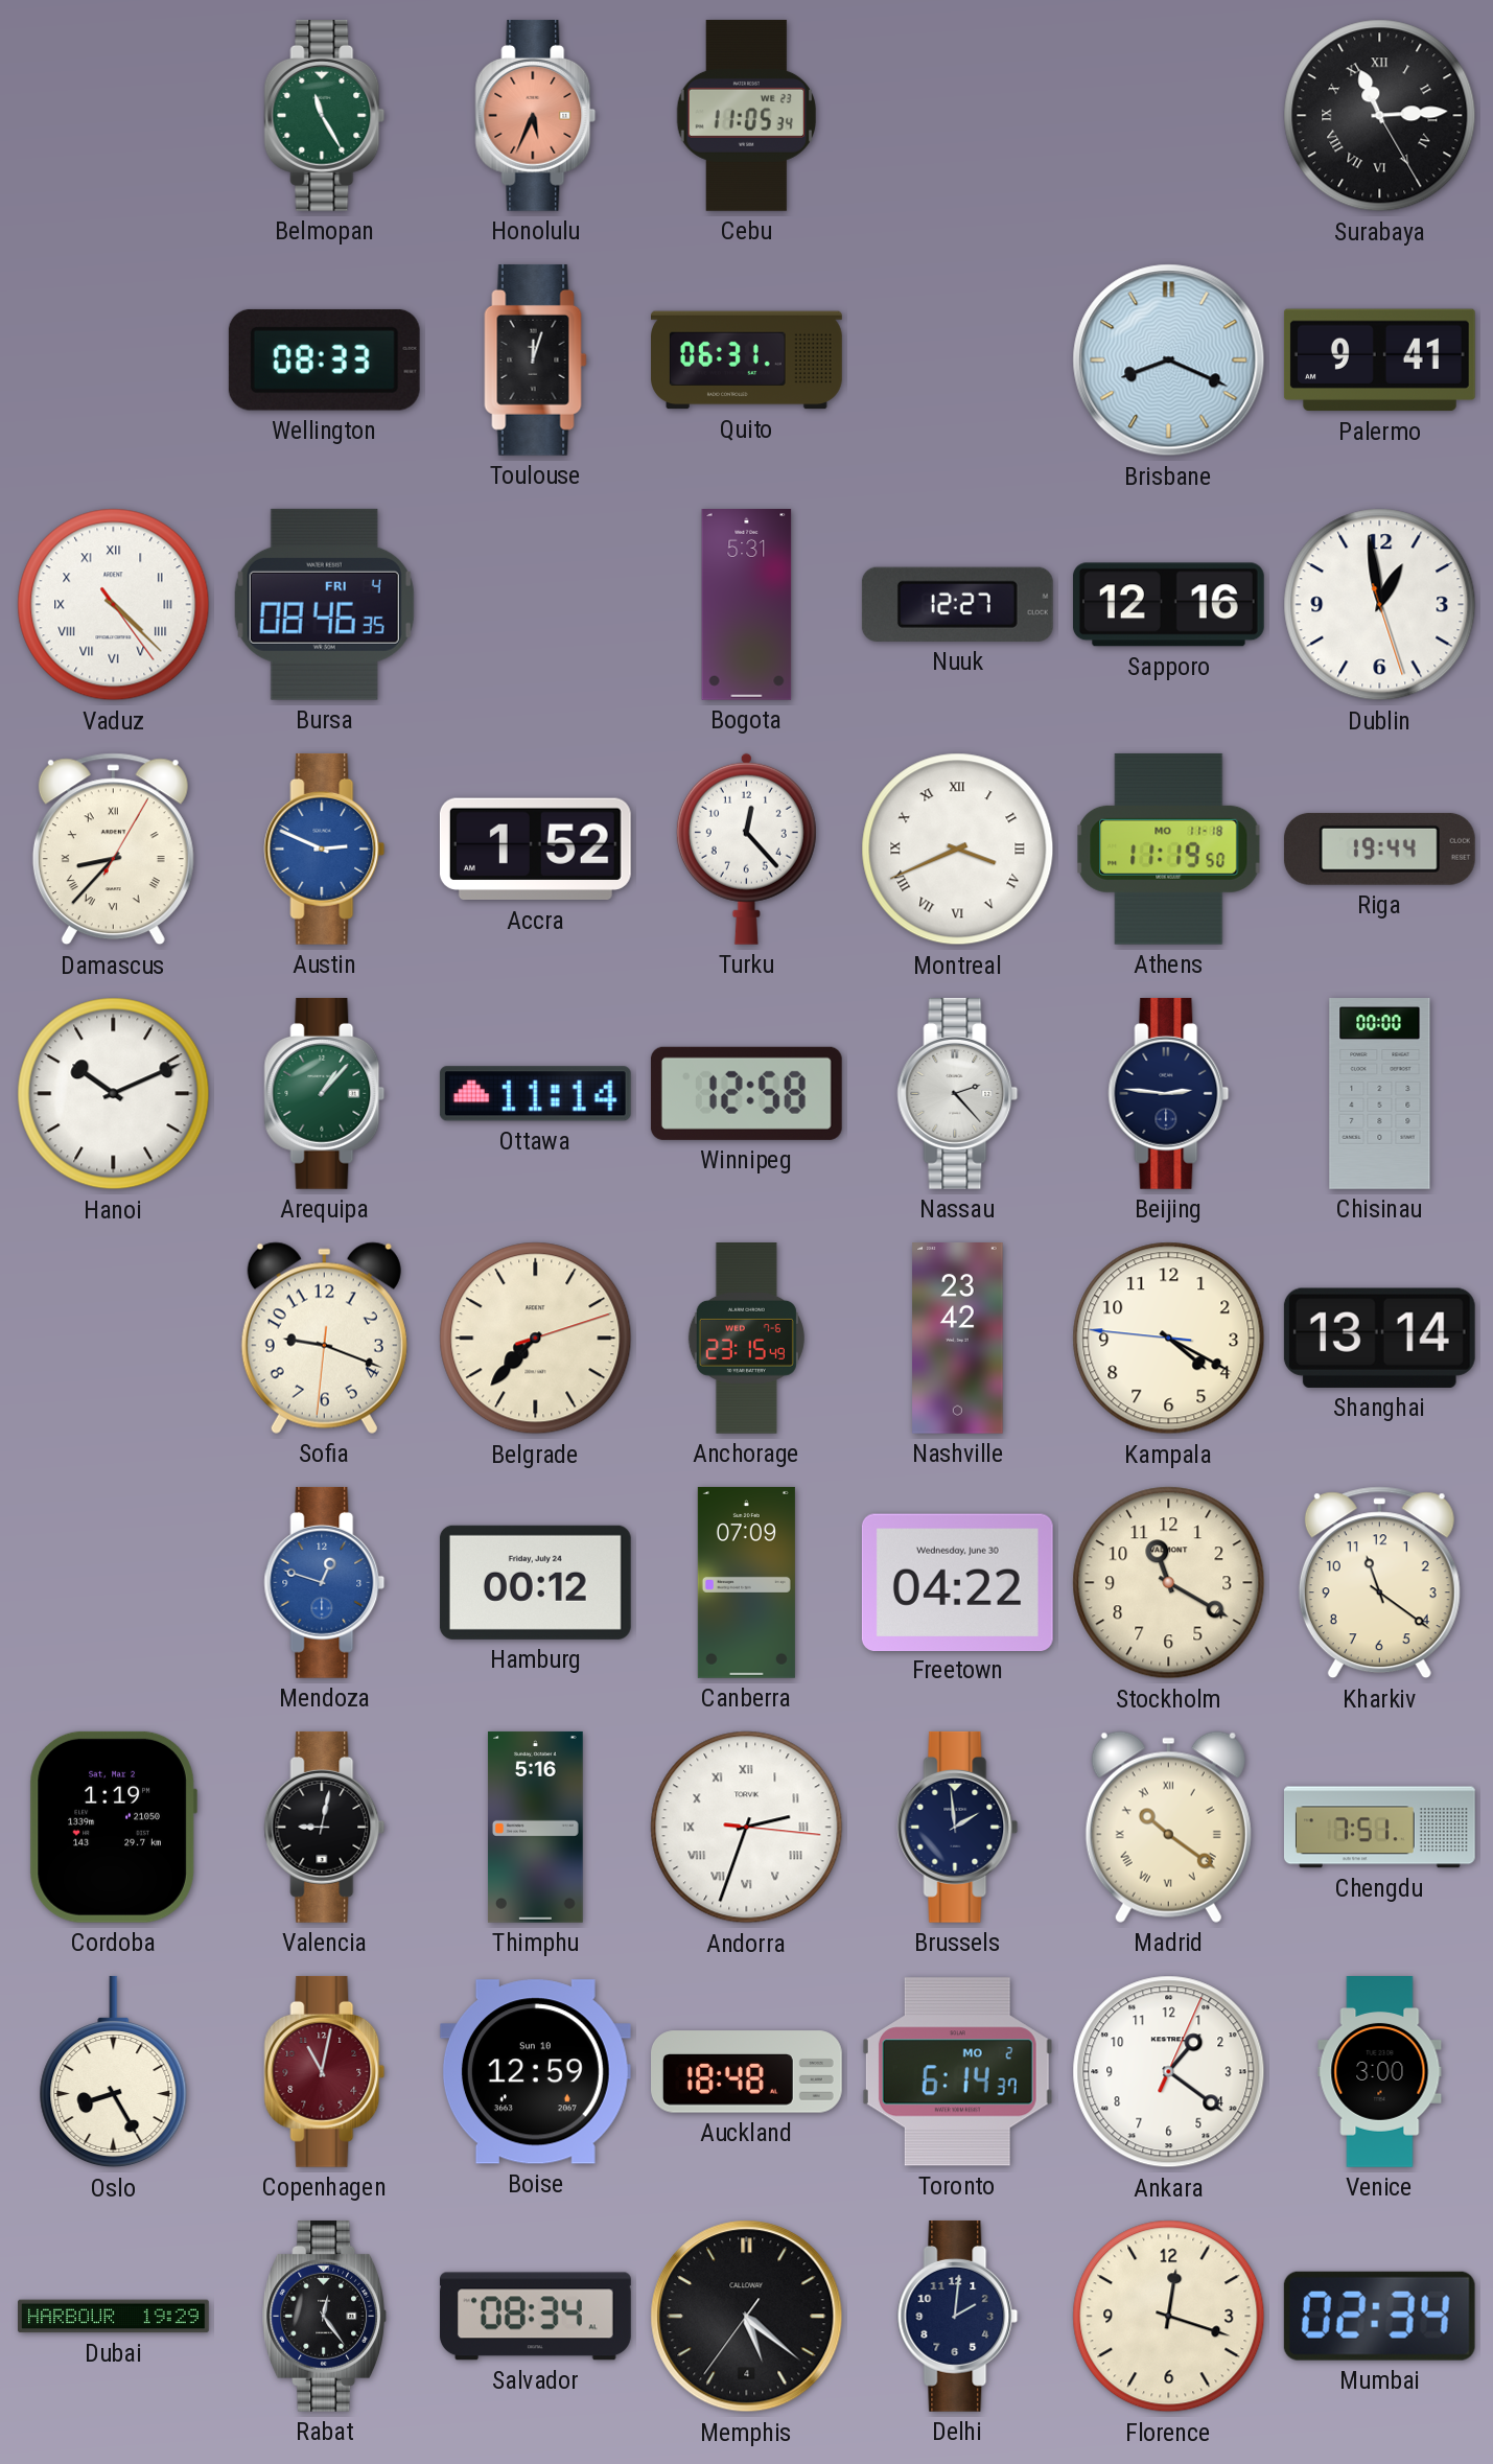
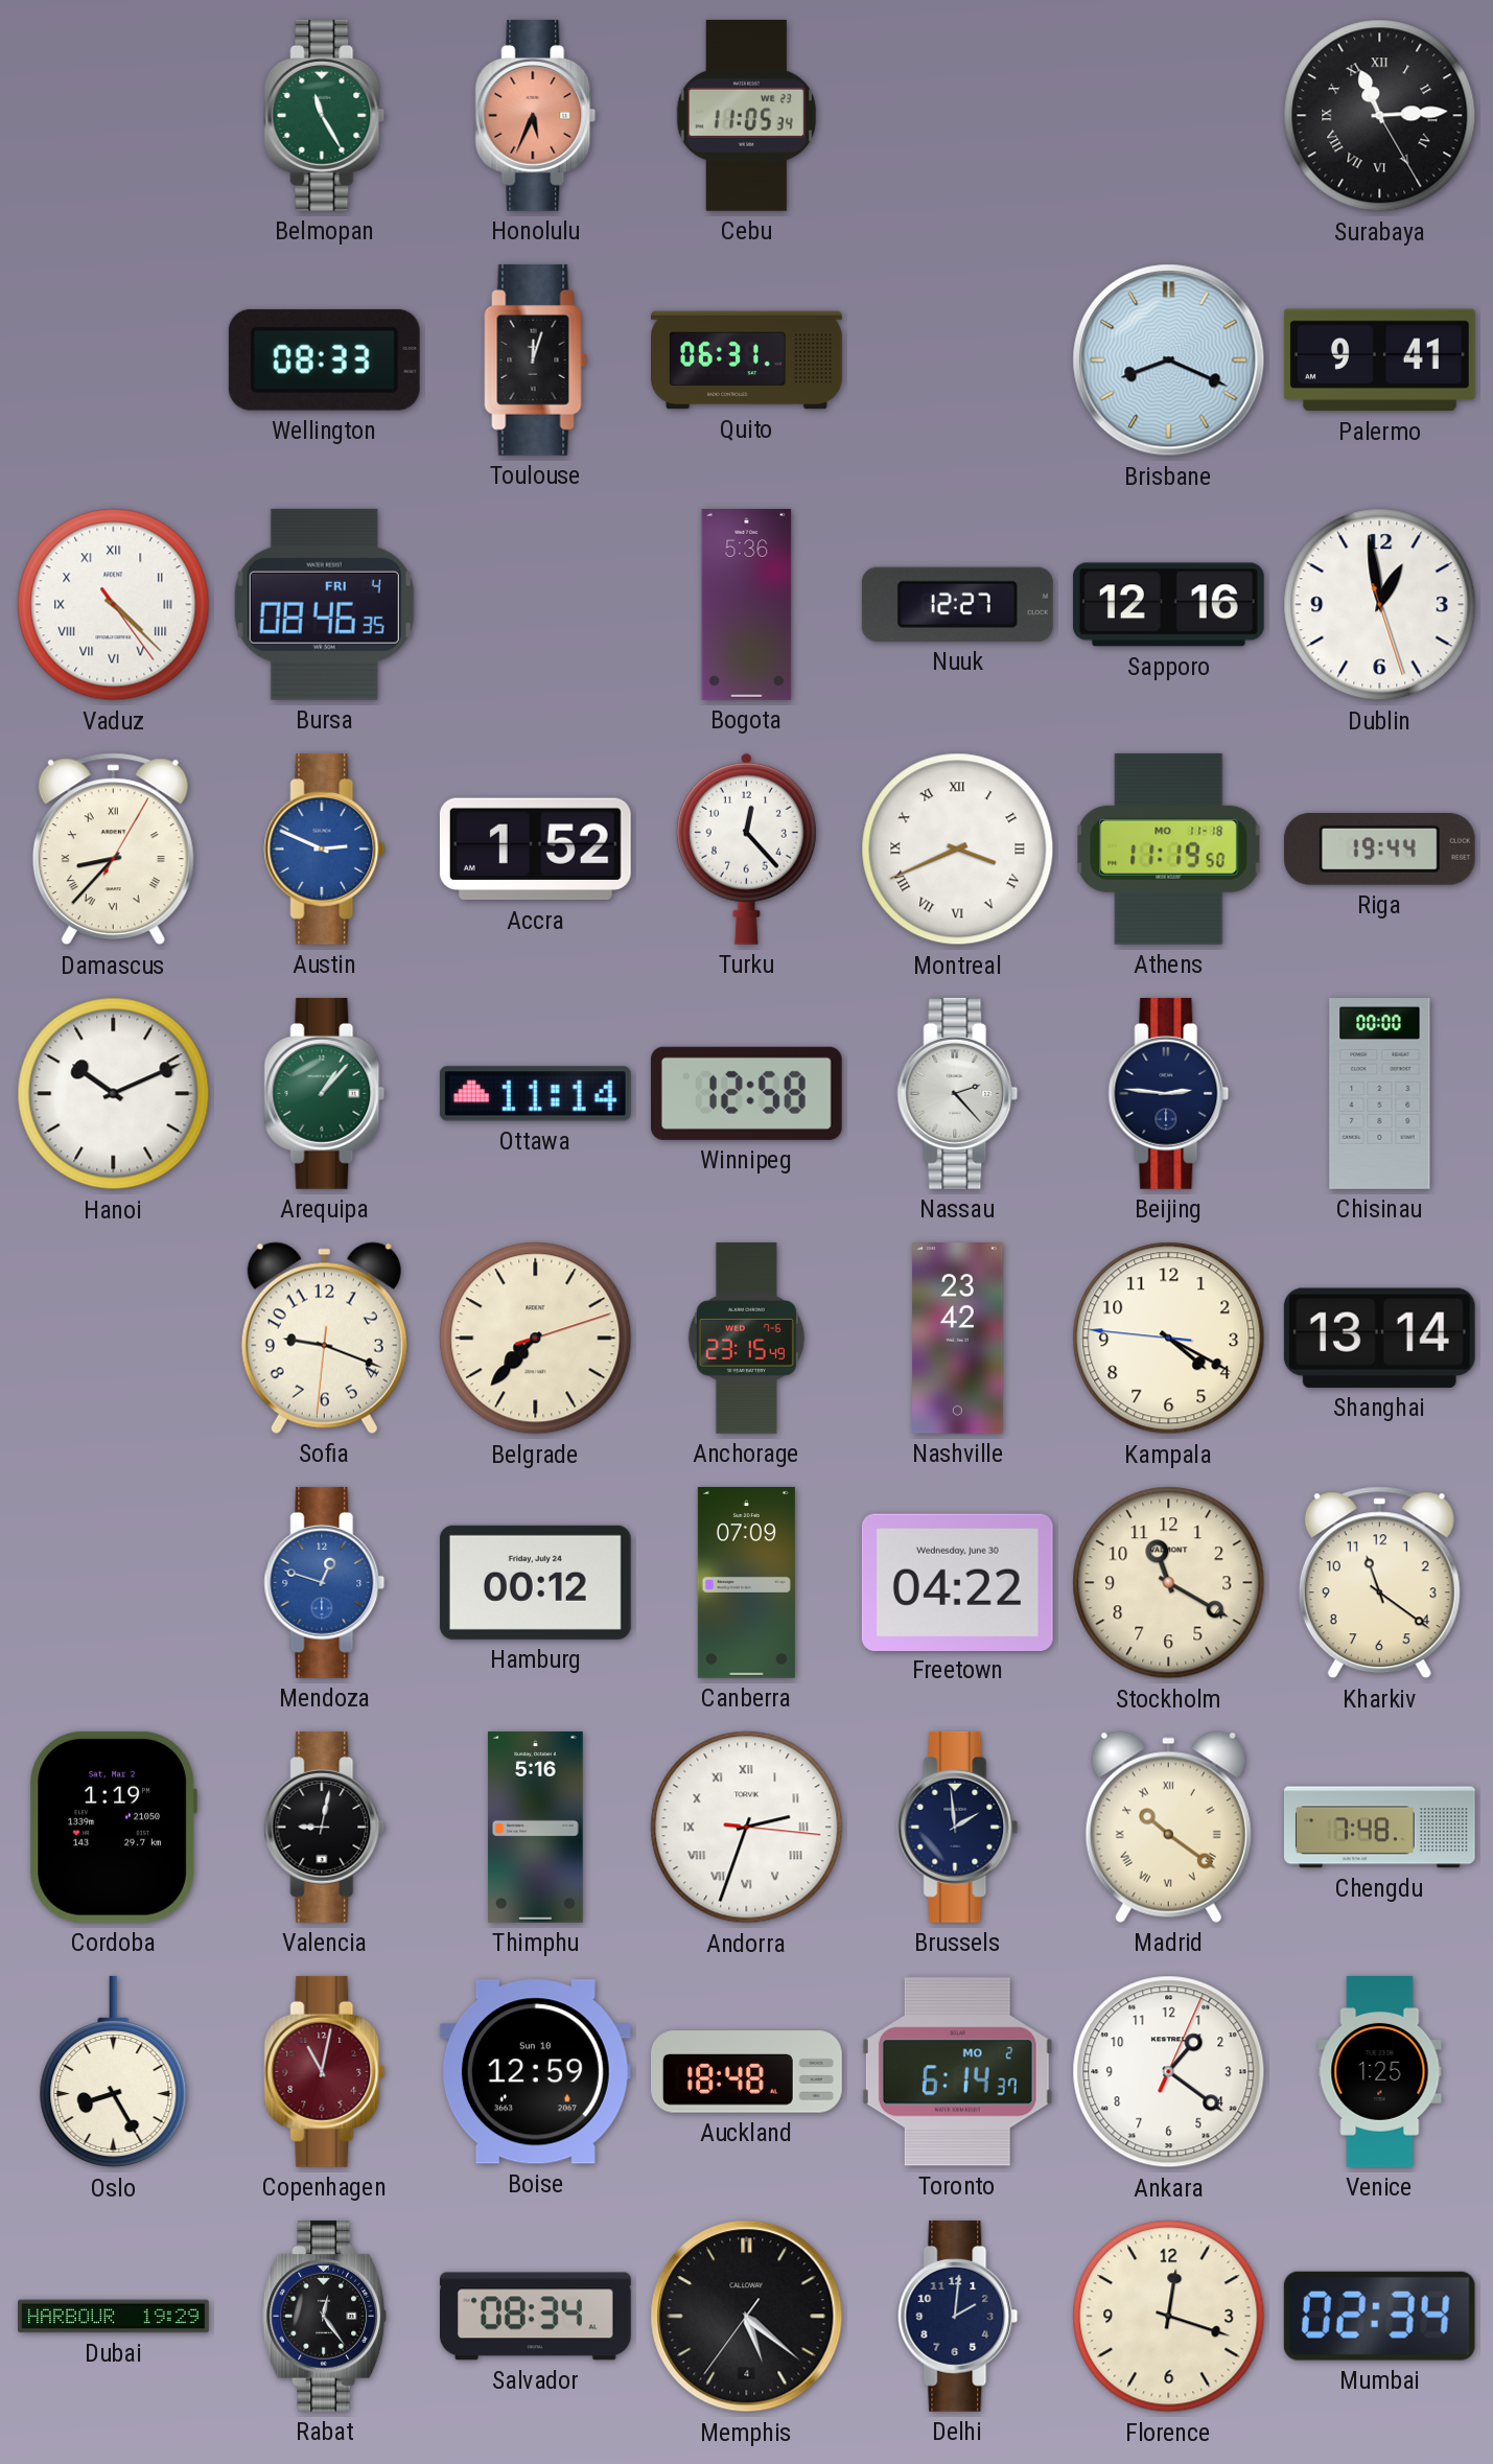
Bogota: 5:31 -> 5:36 (747, 605)
Chengdu: 7:51 -> 7:48 (1379, 1828)
Venice: 3:00 -> 1:25 (1380, 2072)
